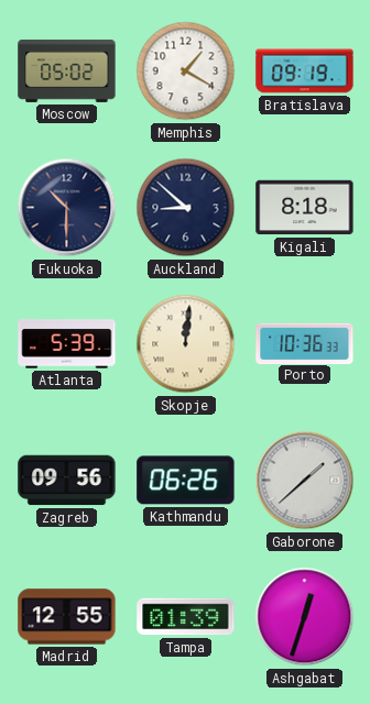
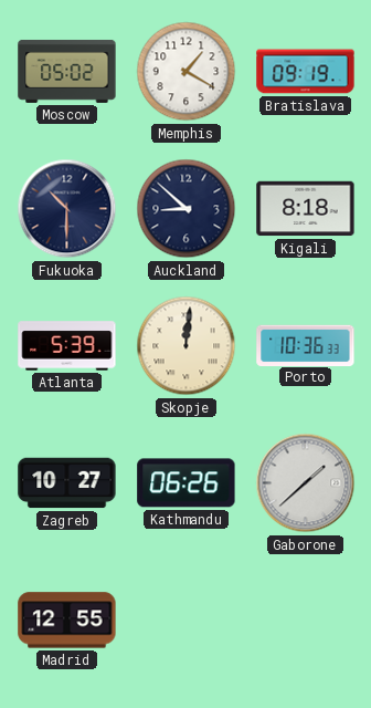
Zagreb: 09:56 -> 10:27 (67, 483)
Tampa: 01:39 -> none (186, 617)
Ashgabat: 12:33 -> none (305, 617)
